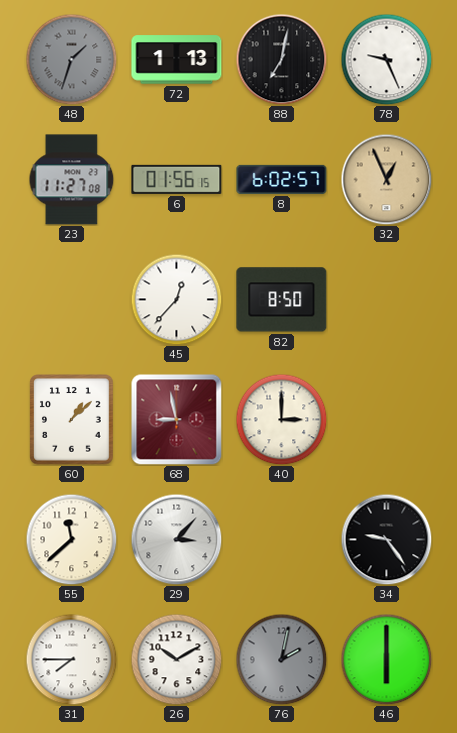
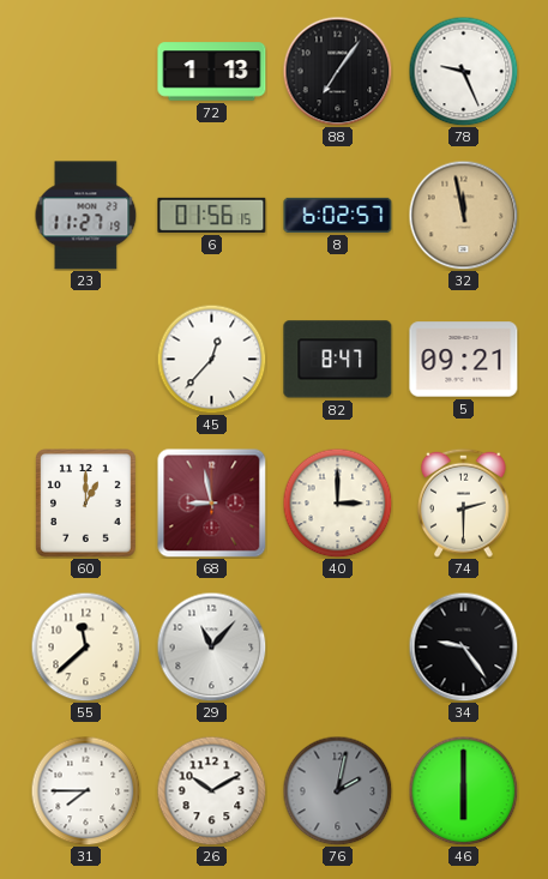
48: 1:33 -> none (71, 59)
88: 7:02 -> 7:06 (337, 71)
23: 11:27:08 -> 11:27:19 (86, 216)
32: 12:56 -> 11:58 (463, 215)
82: 8:50 -> 8:47 (338, 360)
5: none -> 09:21 (464, 360)
60: 1:08 -> 1:00 (86, 504)
74: none -> 2:30 (464, 502)
29: 3:07 -> 11:07 (211, 646)
